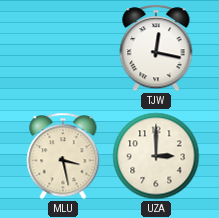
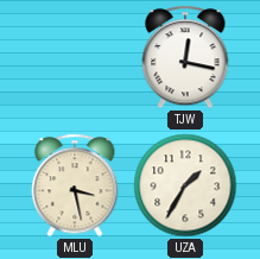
UZA: 3:00 -> 1:35 (185, 185)
